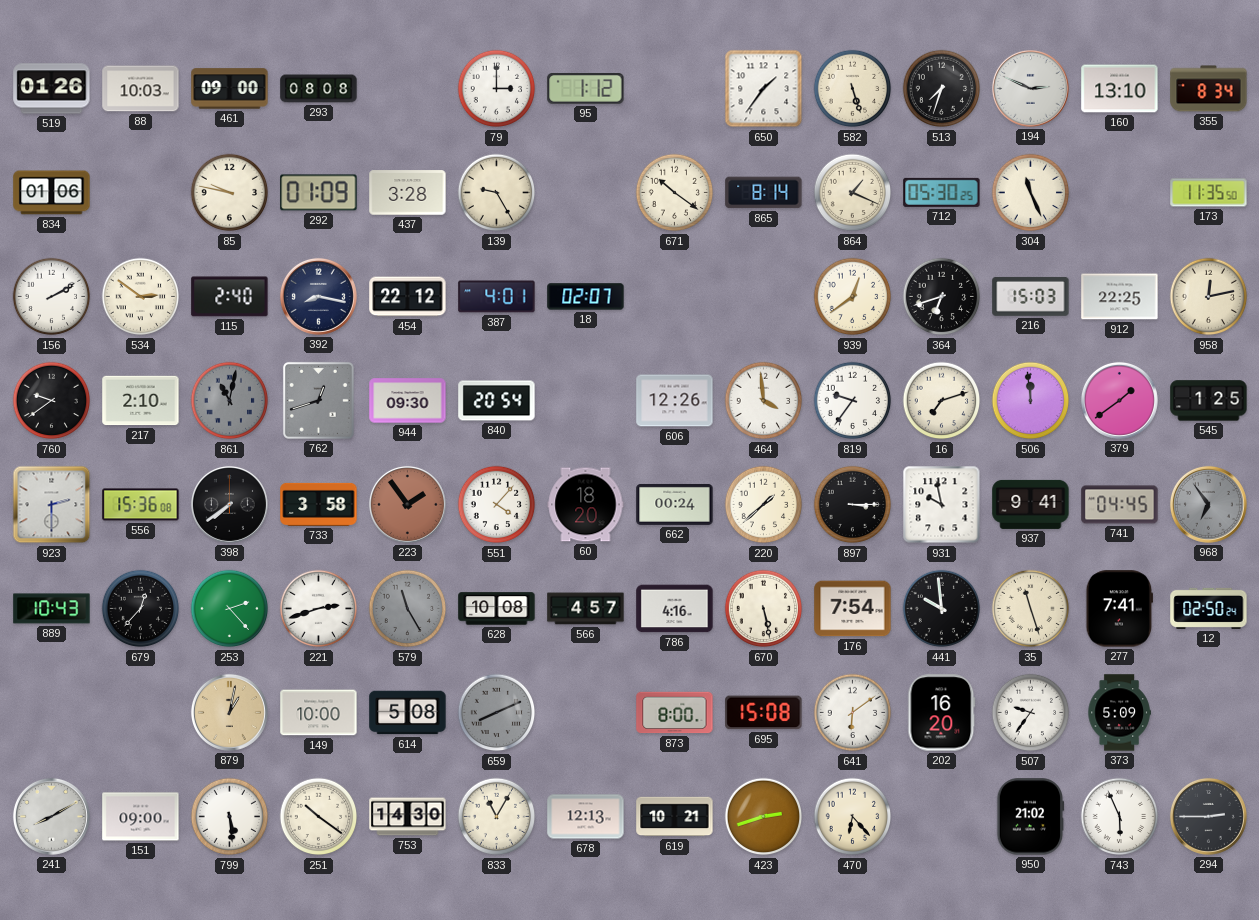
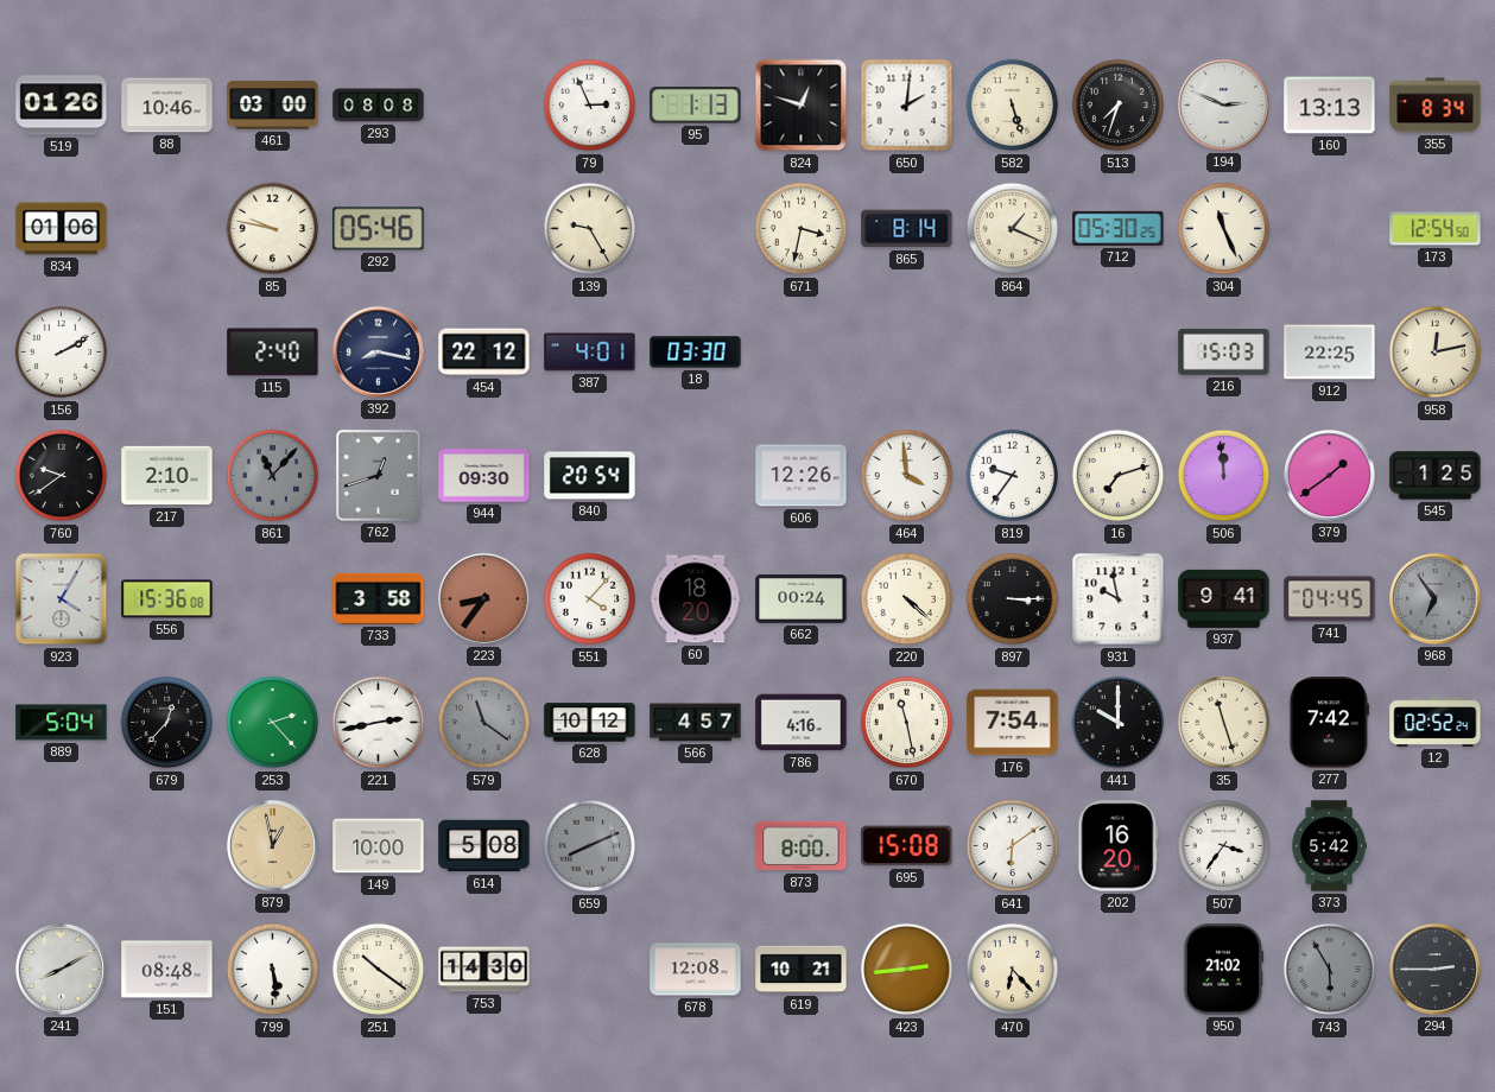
88: 10:03 -> 10:46 (167, 106)
461: 09:00 -> 03:00 (273, 106)
79: 3:00 -> 2:56 (590, 106)
95: 1:12 -> 1:13 (696, 106)
824: none -> 12:48 (802, 106)
650: 1:36 -> 2:01 (907, 106)
160: 13:10 -> 13:13 (1330, 106)
292: 01:09 -> 05:46 (379, 229)
437: 3:28 -> none (408, 193)
671: 10:21 -> 3:32 (802, 229)
173: 11:35 -> 12:54 (1436, 229)
534: 2:51 -> none (141, 297)
18: 02:07 -> 03:30 (696, 353)
939: 12:39 -> none (853, 297)
364: 6:42 -> none (942, 297)
861: 11:02 -> 11:07 (273, 476)
923: 2:30 -> 4:05 (62, 599)
398: 7:39 -> none (229, 504)
223: 1:54 -> 8:36 (483, 598)
220: 1:38 -> 4:22 (907, 599)
889: 10:43 -> 5:04 (62, 723)
221: 2:42 -> 2:43 (379, 723)
579: 11:25 -> 11:21 (484, 723)
628: 10:08 -> 10:12 (590, 723)
670: 5:28 -> 11:28 (907, 723)
441: 9:59 -> 10:00 (1119, 723)
277: 7:41 -> 7:42 (1329, 723)
12: 02:50 -> 02:52 (1436, 722)
879: 1:02 -> 12:58 (272, 845)
507: 9:36 -> 3:36 (1224, 846)
373: 5:09 -> 5:42 (1329, 846)
151: 09:00 -> 08:48 (167, 970)
833: 11:05 -> none (497, 817)
678: 12:13 -> 12:08 (696, 970)
423: 2:42 -> 2:44 (907, 970)
743: 5:56 -> 5:55 (1330, 970)
743 dial: white -> grey (1330, 970)
